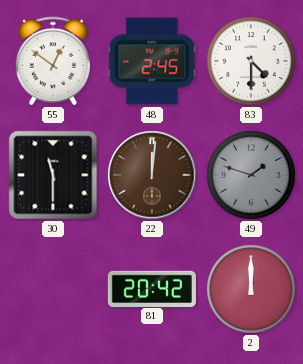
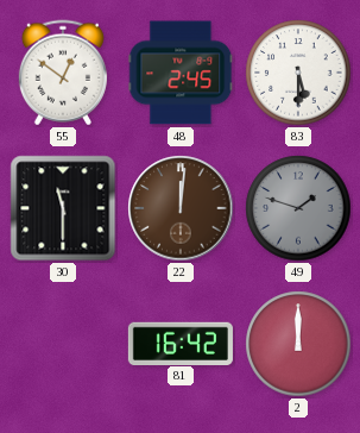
83: 4:30 -> 5:30 (298, 73)
81: 20:42 -> 16:42 (181, 343)
